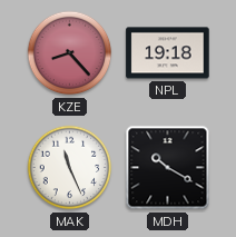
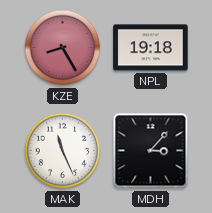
KZE: 8:23 -> 8:25 (63, 48)
MDH: 10:20 -> 3:07 (151, 151)
